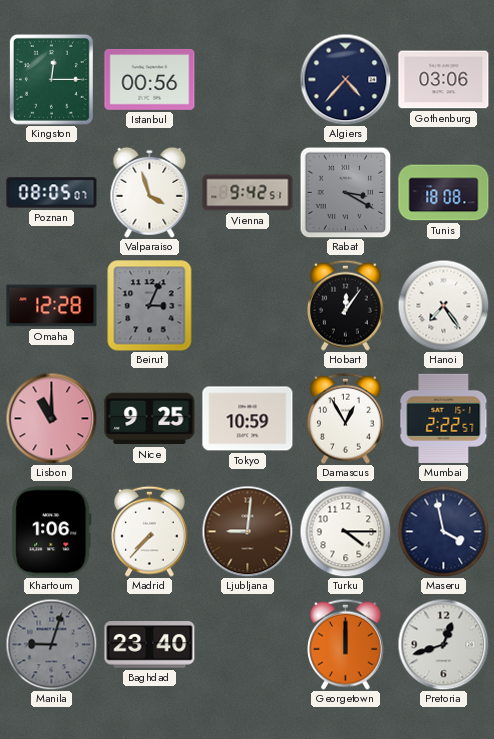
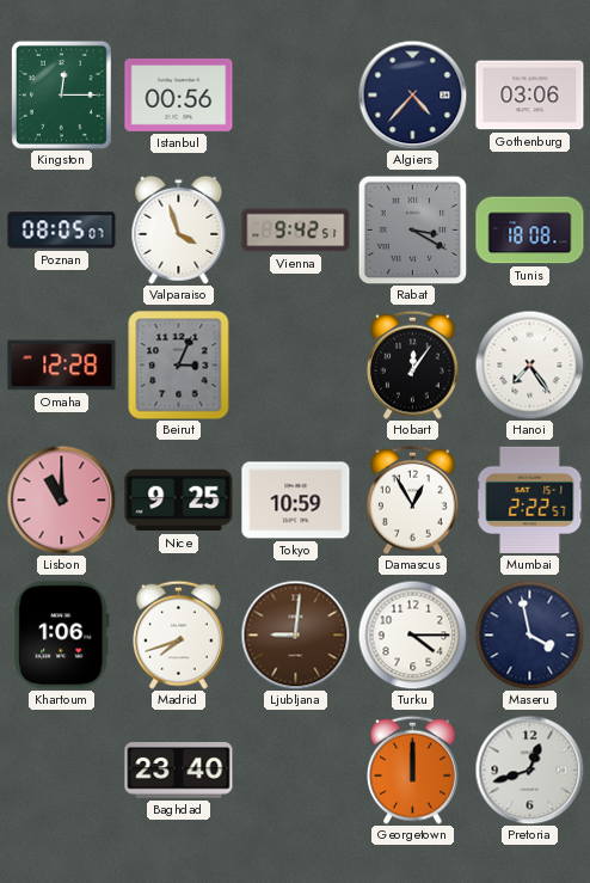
Madrid: 7:37 -> 7:42 (179, 634)
Manila: 9:03 -> none (51, 644)
